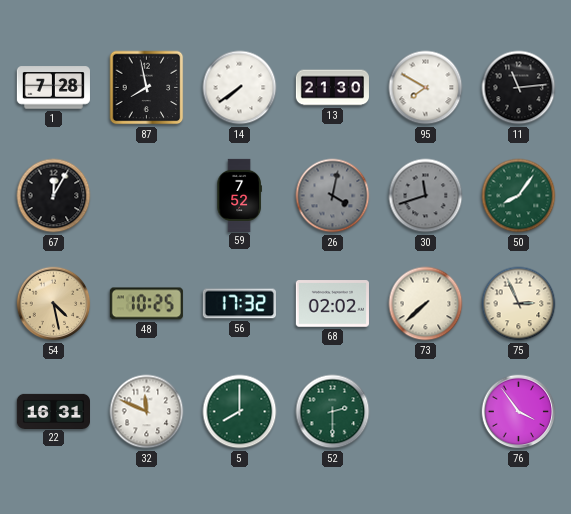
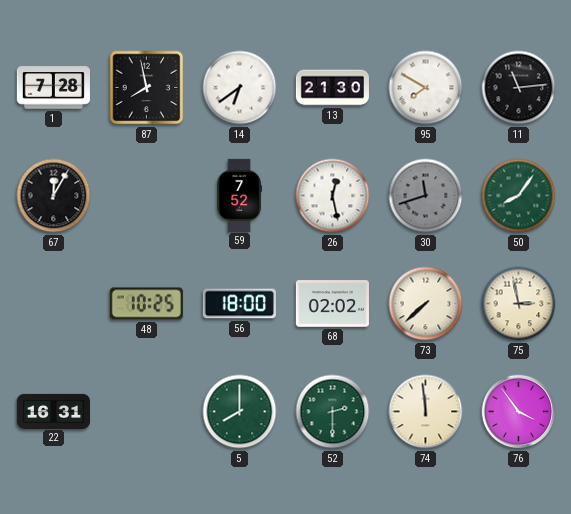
14: 7:39 -> 6:39 (240, 88)
26: 4:02 -> 12:28 (333, 196)
26 dial: grey -> white (333, 196)
54: 4:28 -> none (54, 304)
56: 17:32 -> 18:00 (239, 304)
75: 2:56 -> 2:58 (519, 304)
32: 11:49 -> none (147, 412)
74: none -> 11:59 (426, 412)
